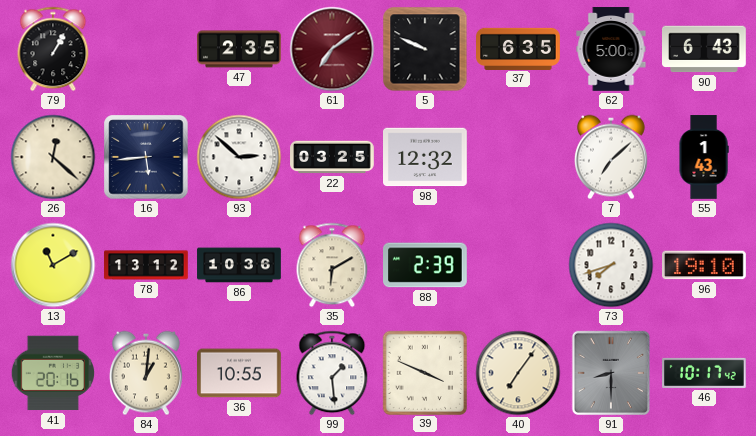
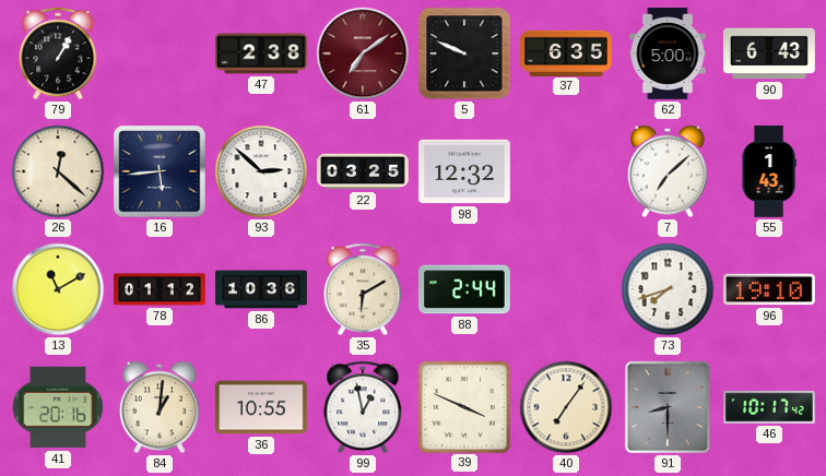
47: 2:35 -> 2:38 (261, 53)
78: 13:12 -> 01:12 (160, 289)
88: 2:39 -> 2:44 (465, 289)
99: 1:29 -> 12:58 (363, 407)
